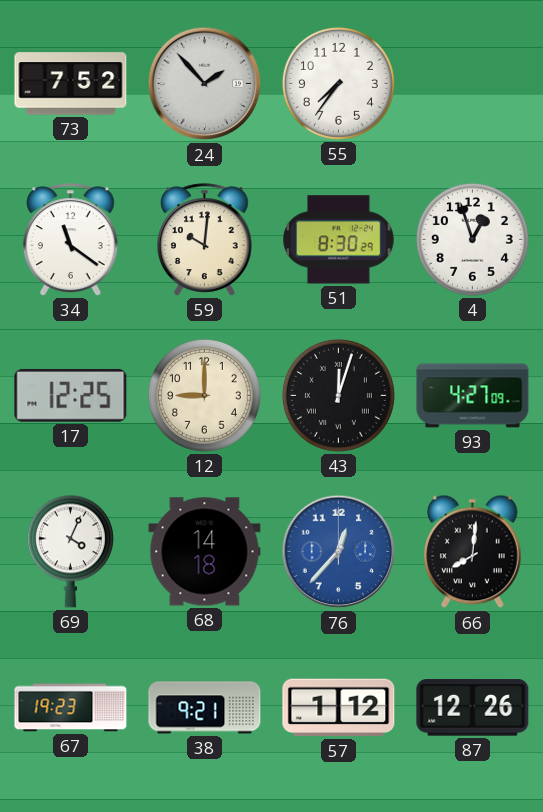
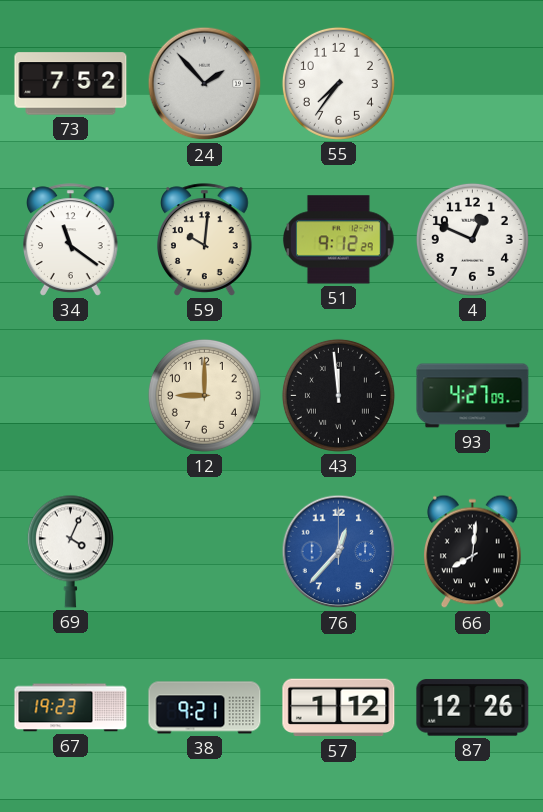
51: 8:30 -> 9:12 (338, 240)
4: 12:57 -> 12:49 (472, 239)
17: 12:25 -> none (71, 396)
43: 12:03 -> 11:59 (338, 395)
68: 14:18 -> none (205, 552)
